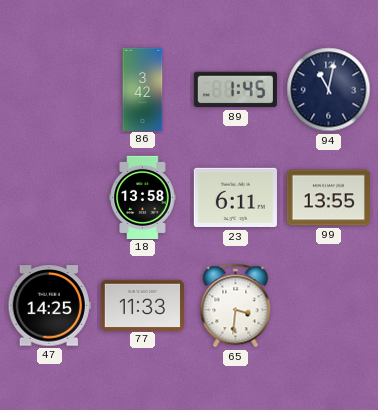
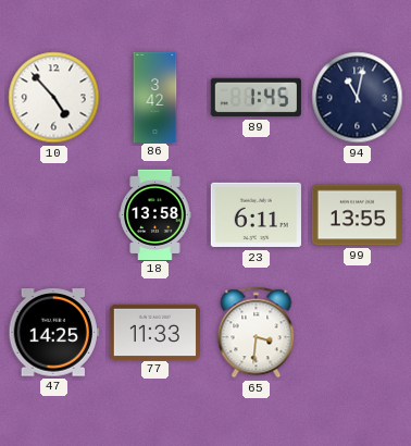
10: none -> 4:53 (54, 98)
